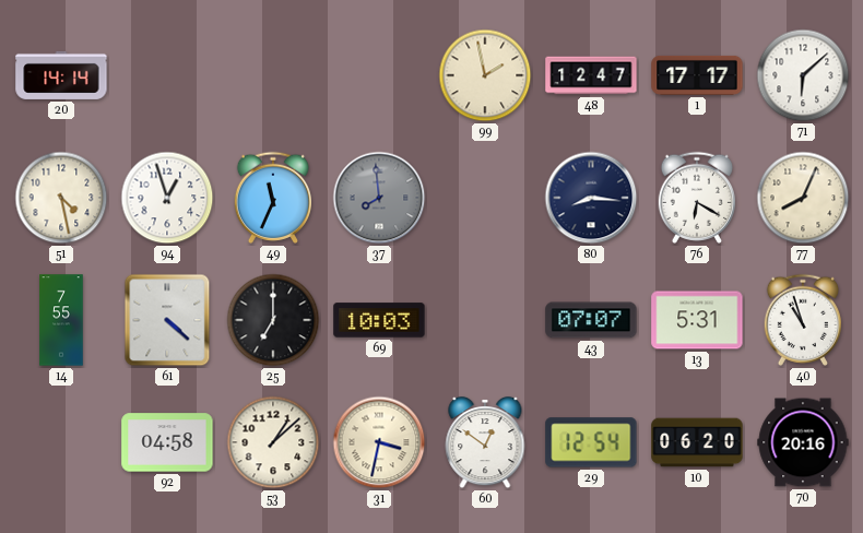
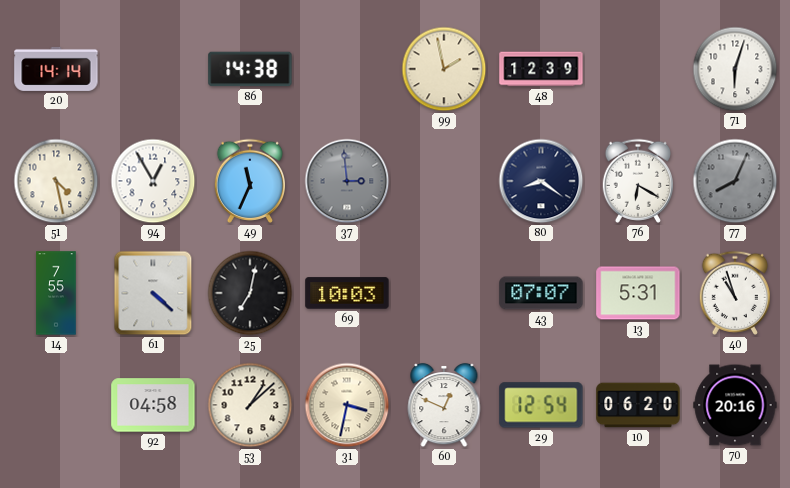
86: none -> 14:38 (250, 69)
48: 12:47 -> 12:39 (541, 69)
1: 17:17 -> none (697, 75)
71: 6:08 -> 6:03 (735, 69)
94: 12:57 -> 12:55 (153, 181)
37: 7:59 -> 2:59 (347, 181)
80: 8:16 -> 8:21 (541, 181)
77 dial: cream -> grey (735, 181)
25: 7:00 -> 7:02 (250, 293)
60: 12:51 -> 12:49 (444, 405)
